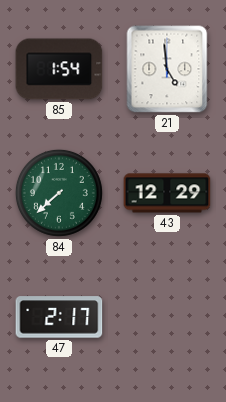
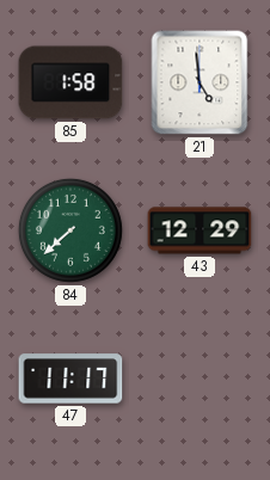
85: 1:54 -> 1:58 (70, 82)
47: 2:17 -> 11:17 (70, 379)
